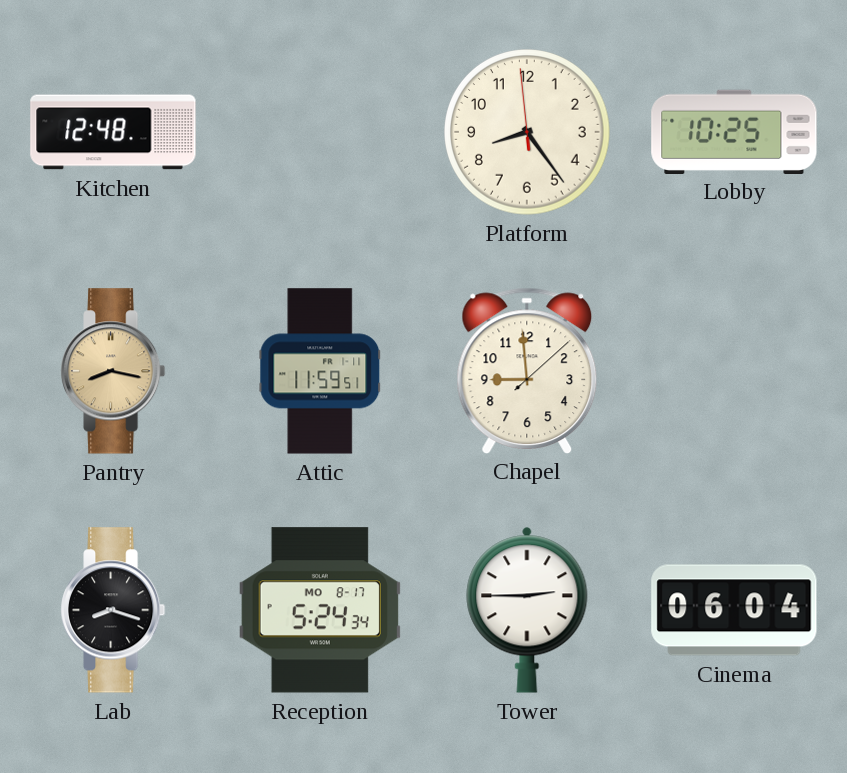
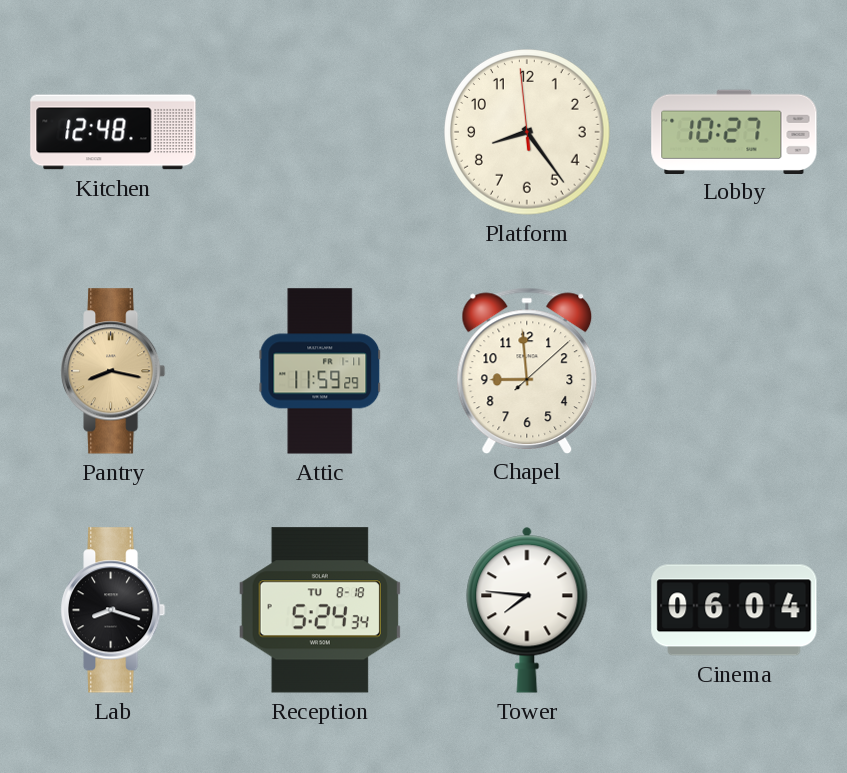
Lobby: 10:25 -> 10:27 (734, 131)
Attic: 11:59:51 -> 11:59:29 (320, 371)
Reception date: MO 8-17 -> TU 8-18 (320, 610)
Tower: 2:45 -> 7:46 (527, 610)
